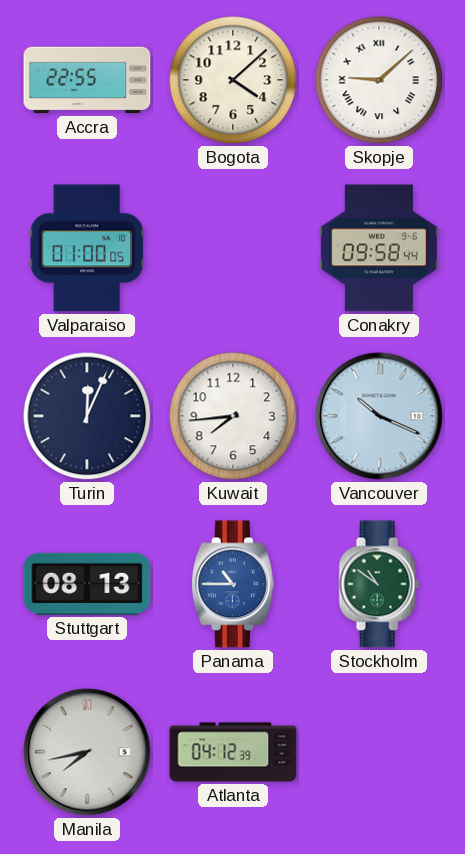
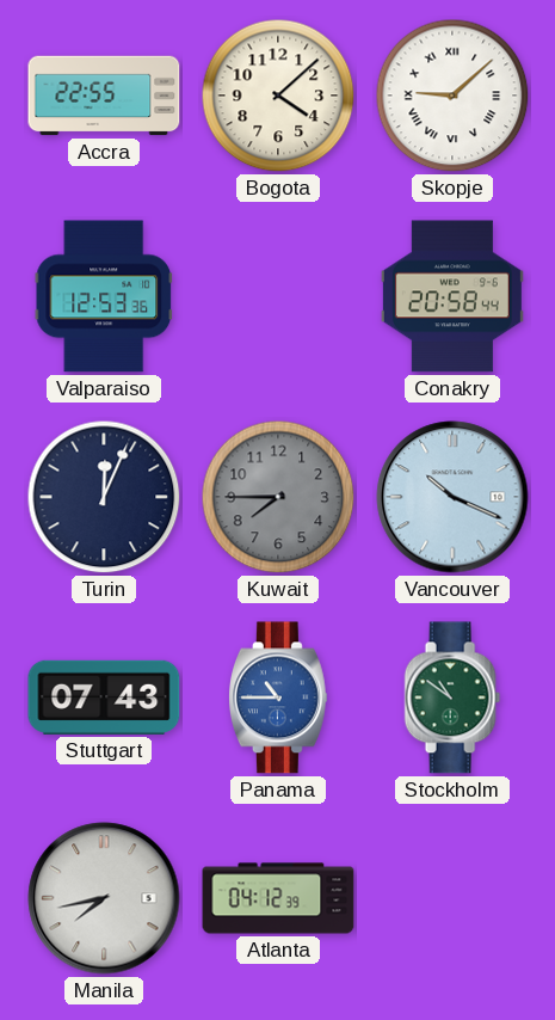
Valparaiso: 01:00 -> 12:53 (104, 296)
Conakry: 09:58 -> 20:58 (452, 296)
Kuwait: 7:44 -> 7:45 (278, 497)
Kuwait dial: white -> grey (278, 497)
Stuttgart: 08:13 -> 07:43 (104, 698)
